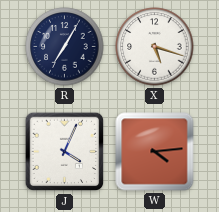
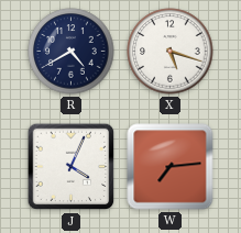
R: 7:05 -> 4:40 (72, 52)
W: 4:14 -> 7:14 (171, 167)
